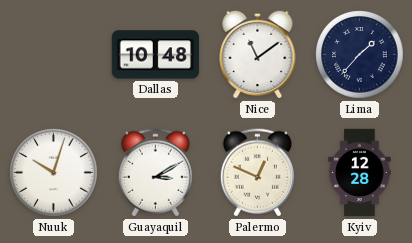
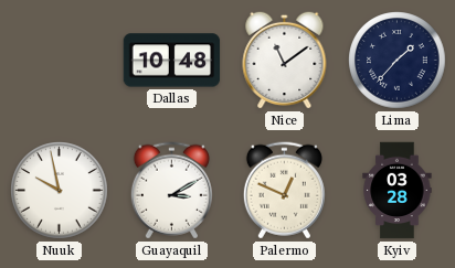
Nuuk: 10:03 -> 9:58 (60, 191)
Kyiv: 12:28 -> 03:28 (398, 191)
